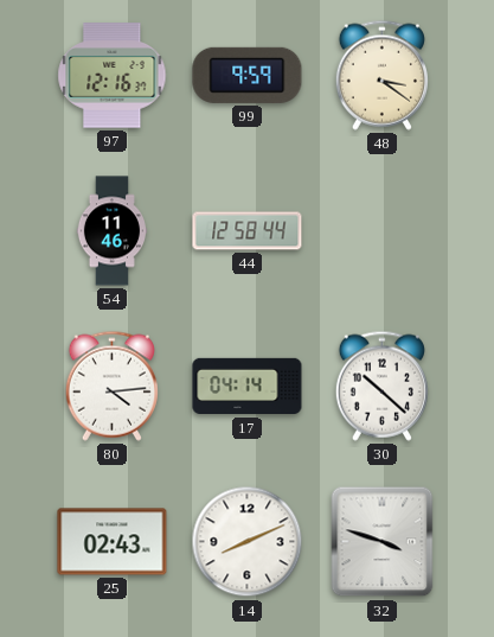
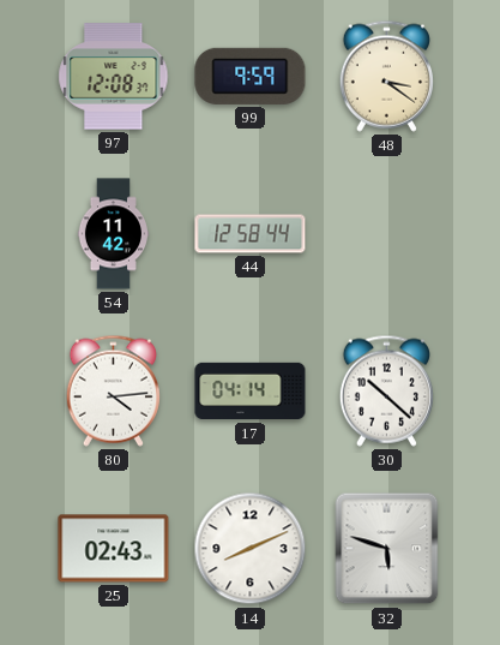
97: 12:16 -> 12:08 (114, 77)
54: 11:46 -> 11:42 (113, 234)
32: 3:48 -> 5:48 (387, 549)
